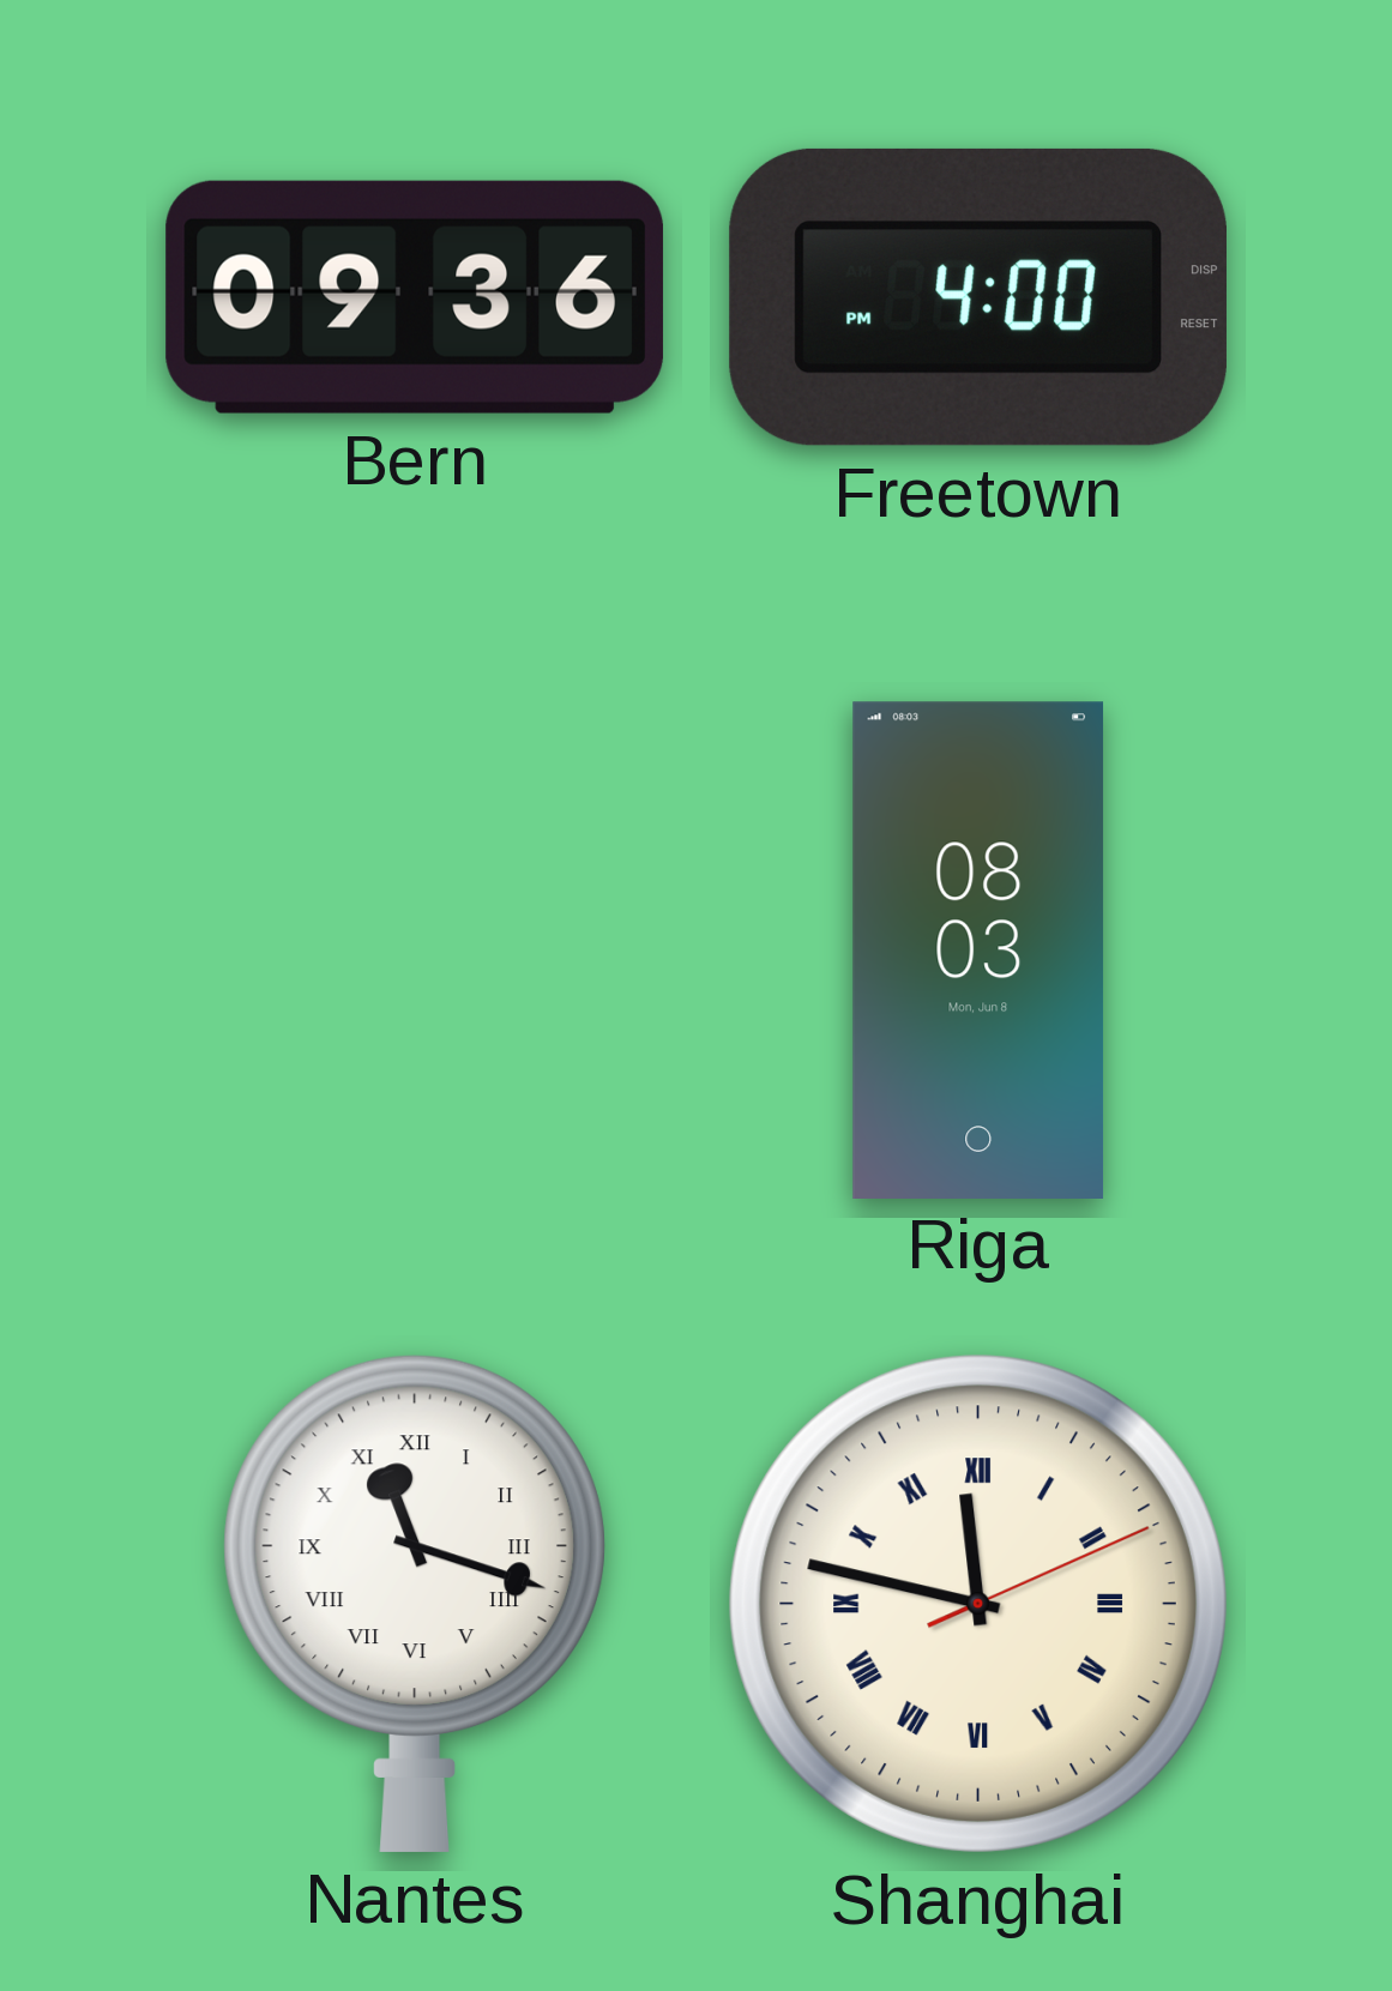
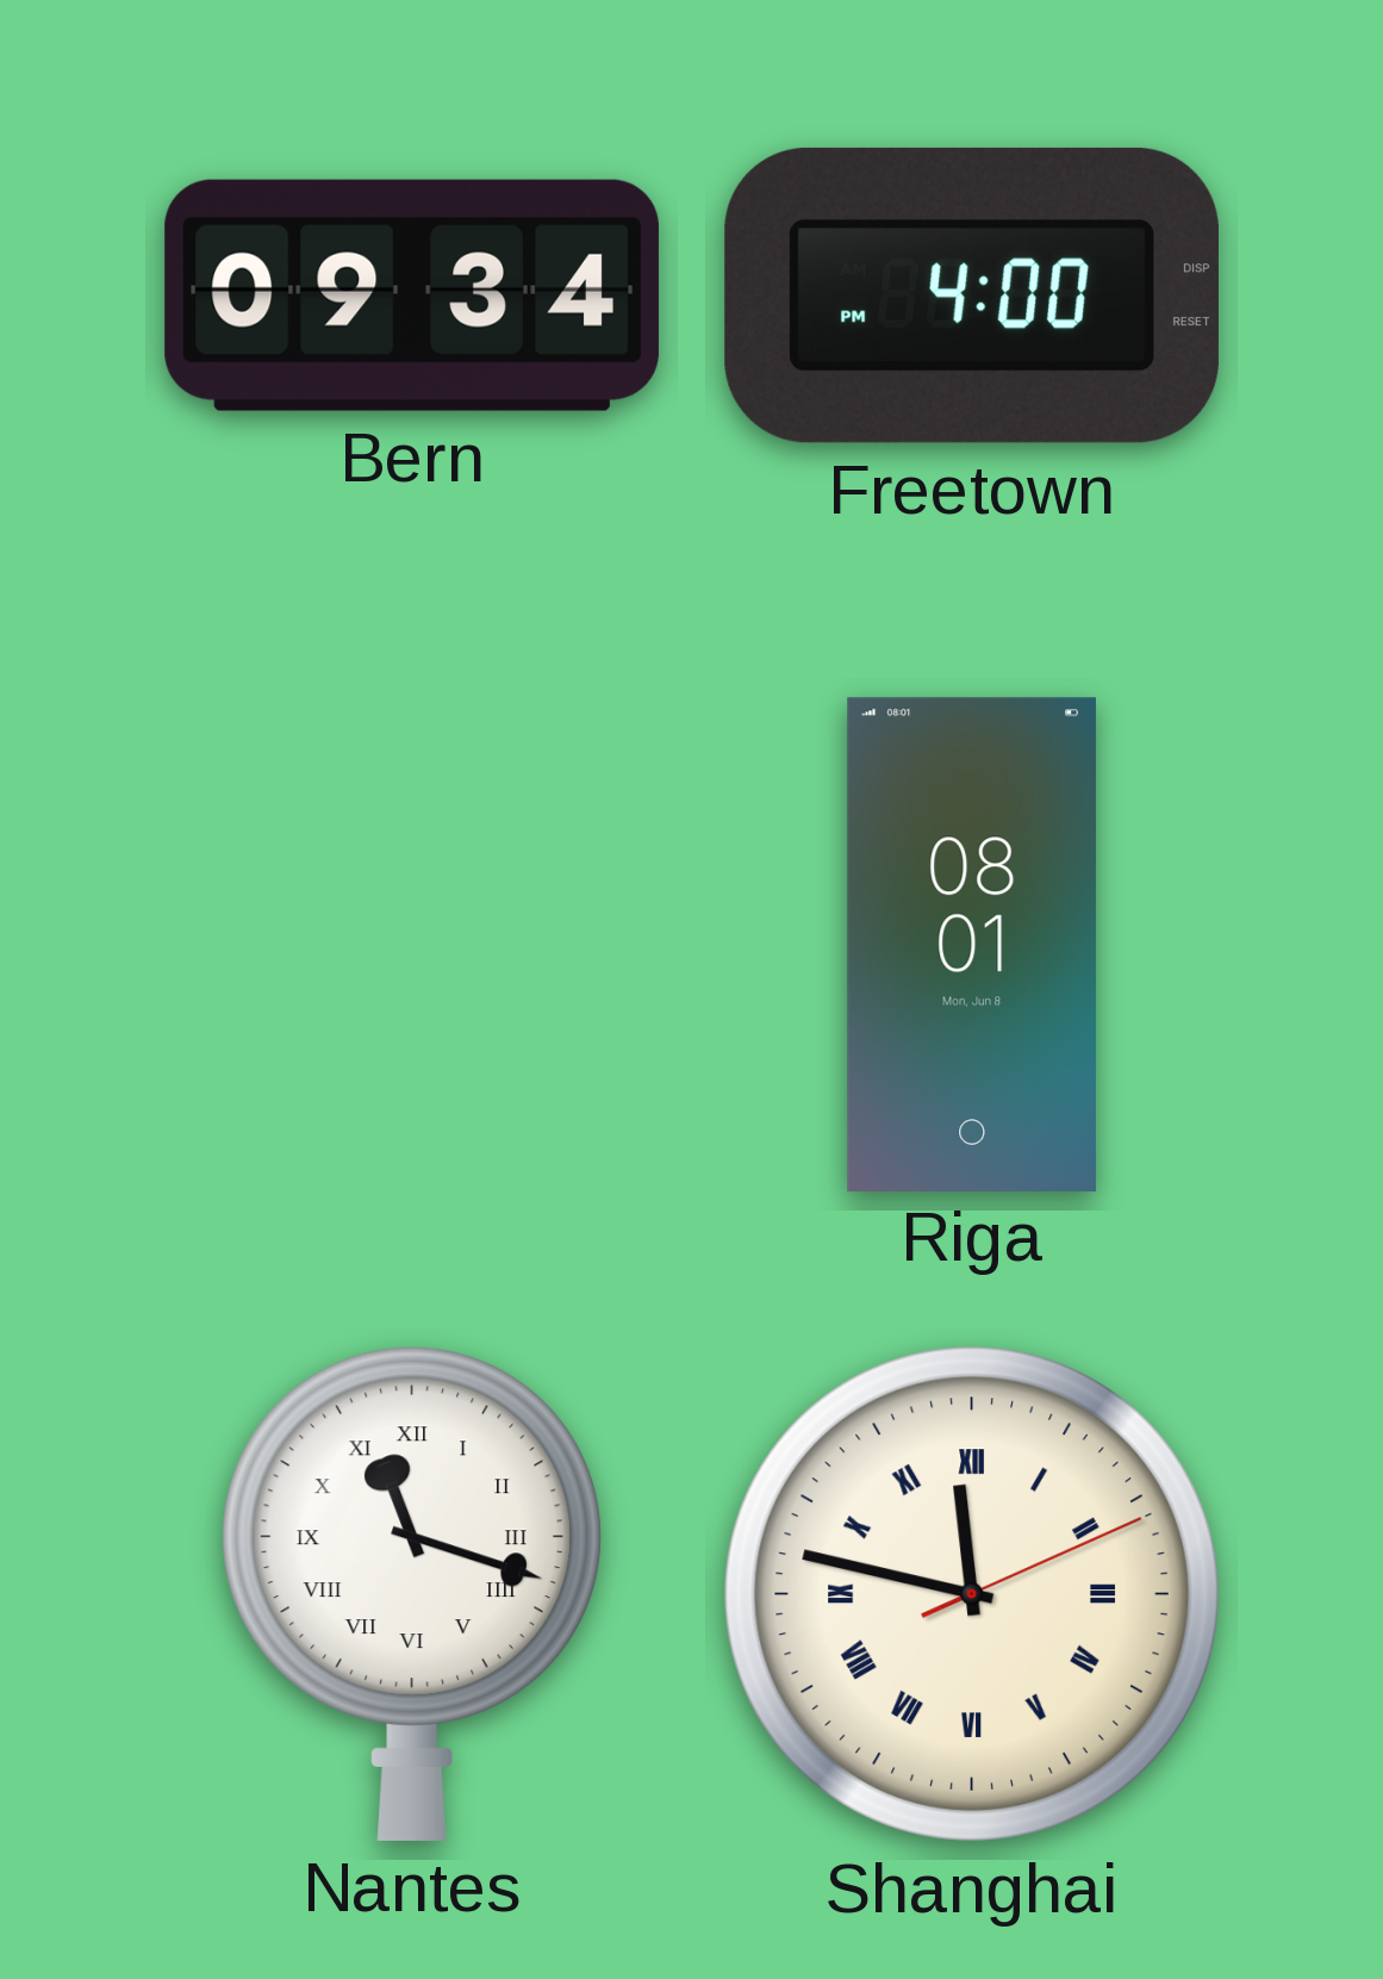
Bern: 09:36 -> 09:34 (412, 295)
Riga: 08:03 -> 08:01 (972, 944)
